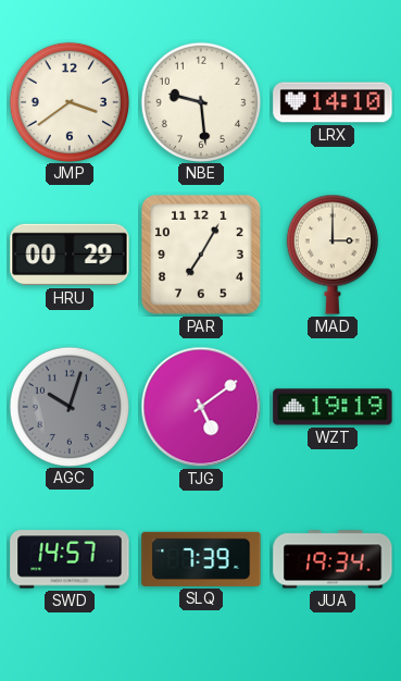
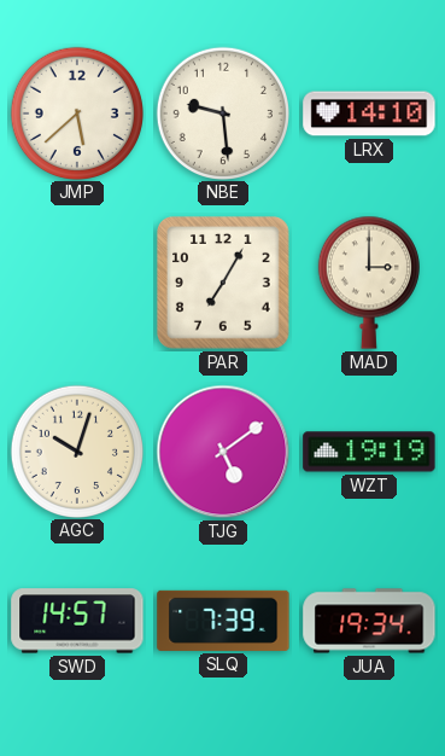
JMP: 3:39 -> 5:38 (76, 112)
HRU: 00:29 -> none (70, 255)
AGC dial: grey -> cream (76, 450)
